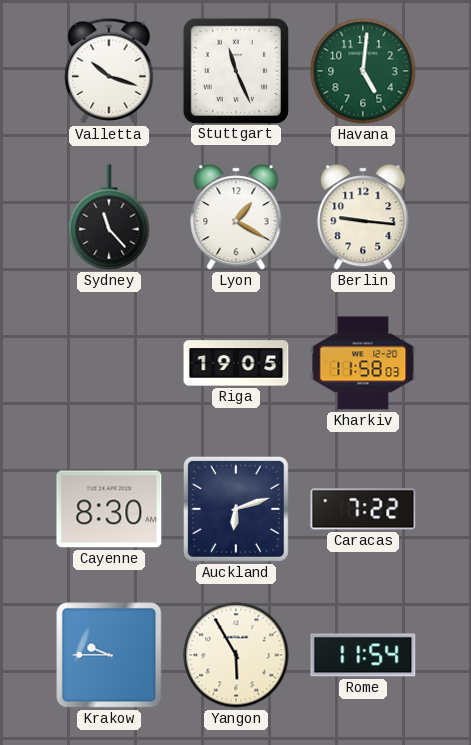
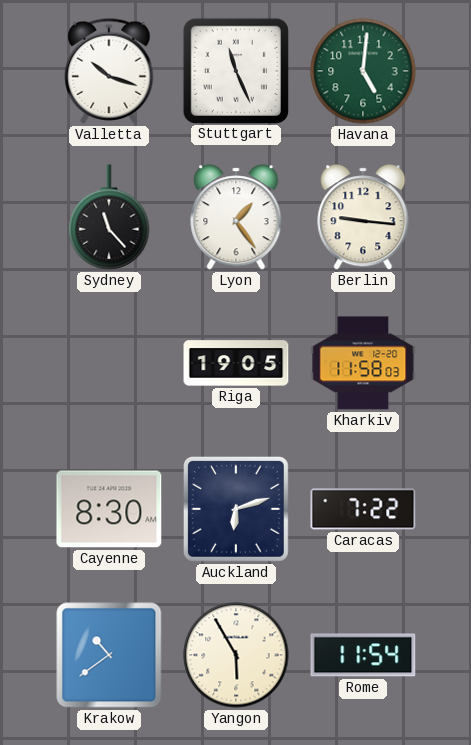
Lyon: 1:20 -> 1:24 (236, 217)
Krakow: 9:45 -> 10:39 (109, 655)
